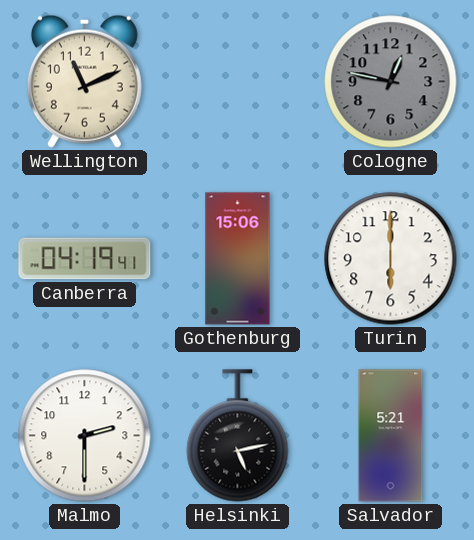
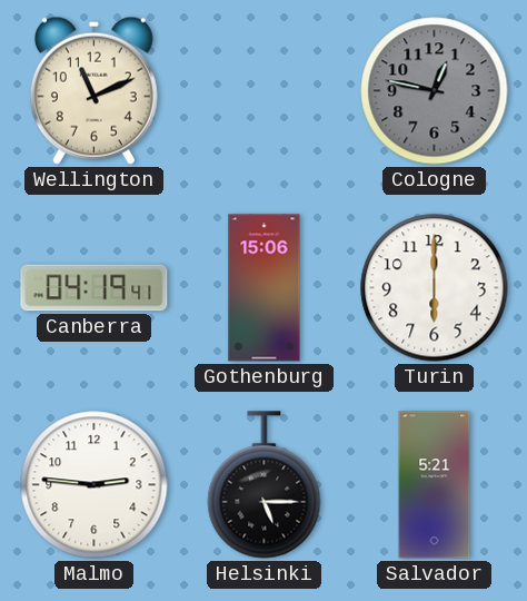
Malmo: 2:30 -> 2:46 (95, 485)
Helsinki: 5:13 -> 5:15 (265, 485)
